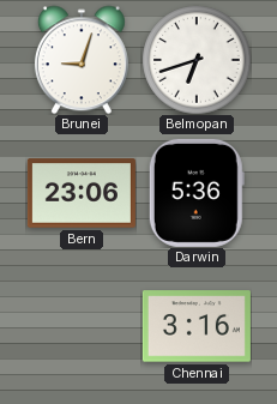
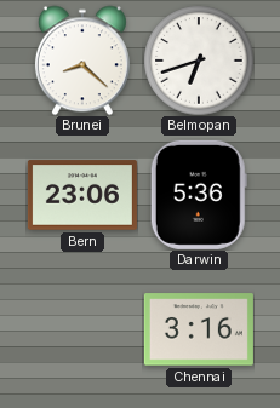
Brunei: 9:03 -> 8:22 (82, 61)
